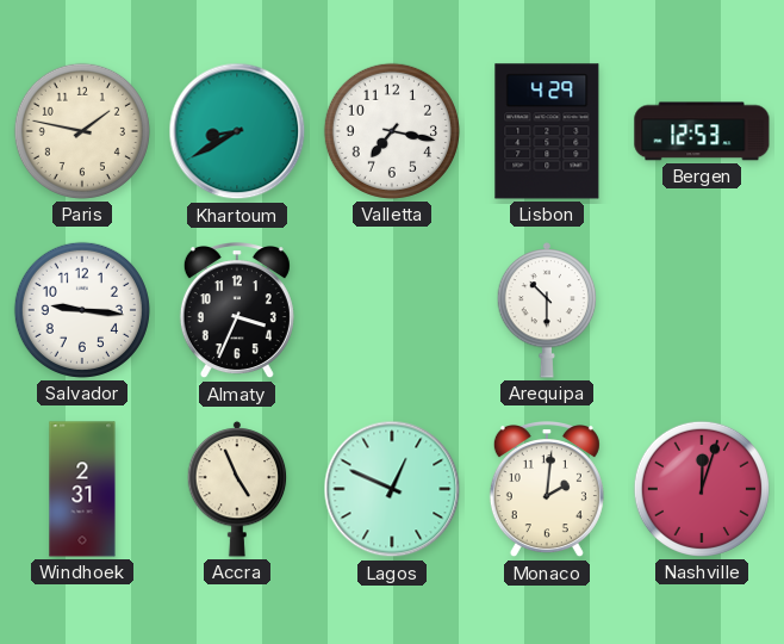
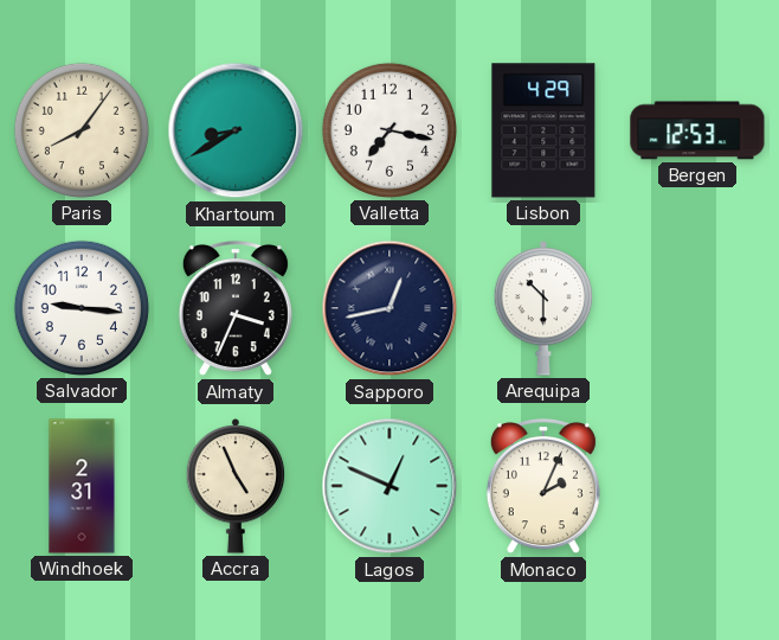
Paris: 1:47 -> 8:06 (82, 130)
Sapporo: none -> 12:43 (389, 308)
Monaco: 2:01 -> 2:04 (543, 487)
Nashville: 12:03 -> none (702, 489)
